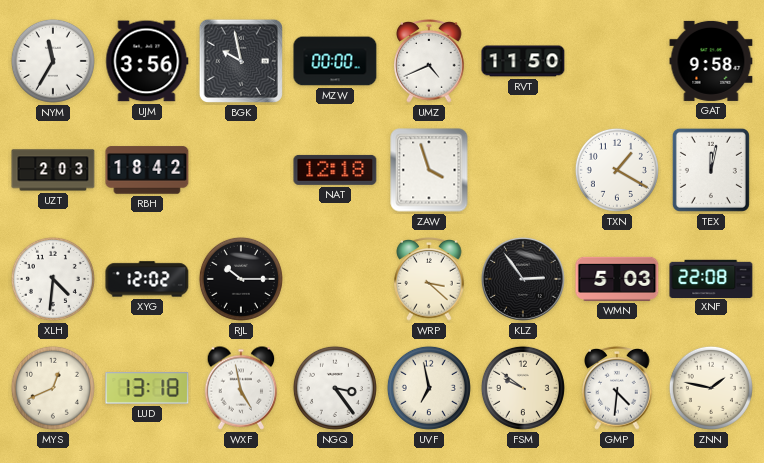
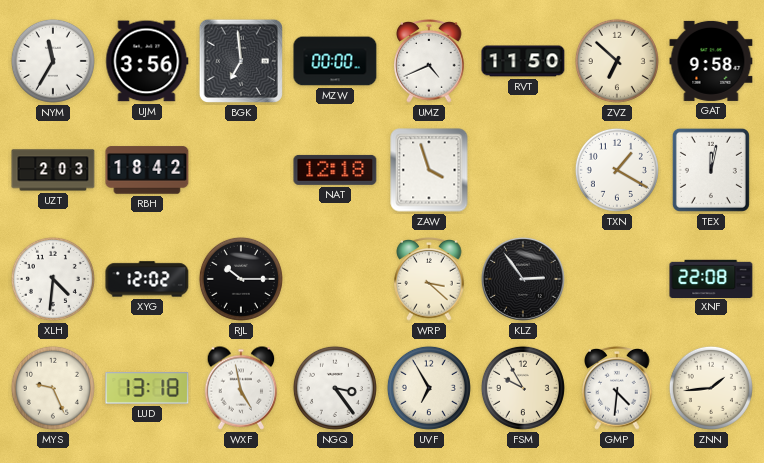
BGK: 9:58 -> 6:59 (241, 61)
ZVZ: none -> 6:52 (617, 61)
WMN: 5:03 -> none (617, 279)
MYS: 12:41 -> 9:26 (53, 388)
UVF: 6:58 -> 6:55 (429, 388)
FSM: 9:51 -> 9:55 (523, 388)
ZNN: 1:47 -> 1:44 (711, 388)
